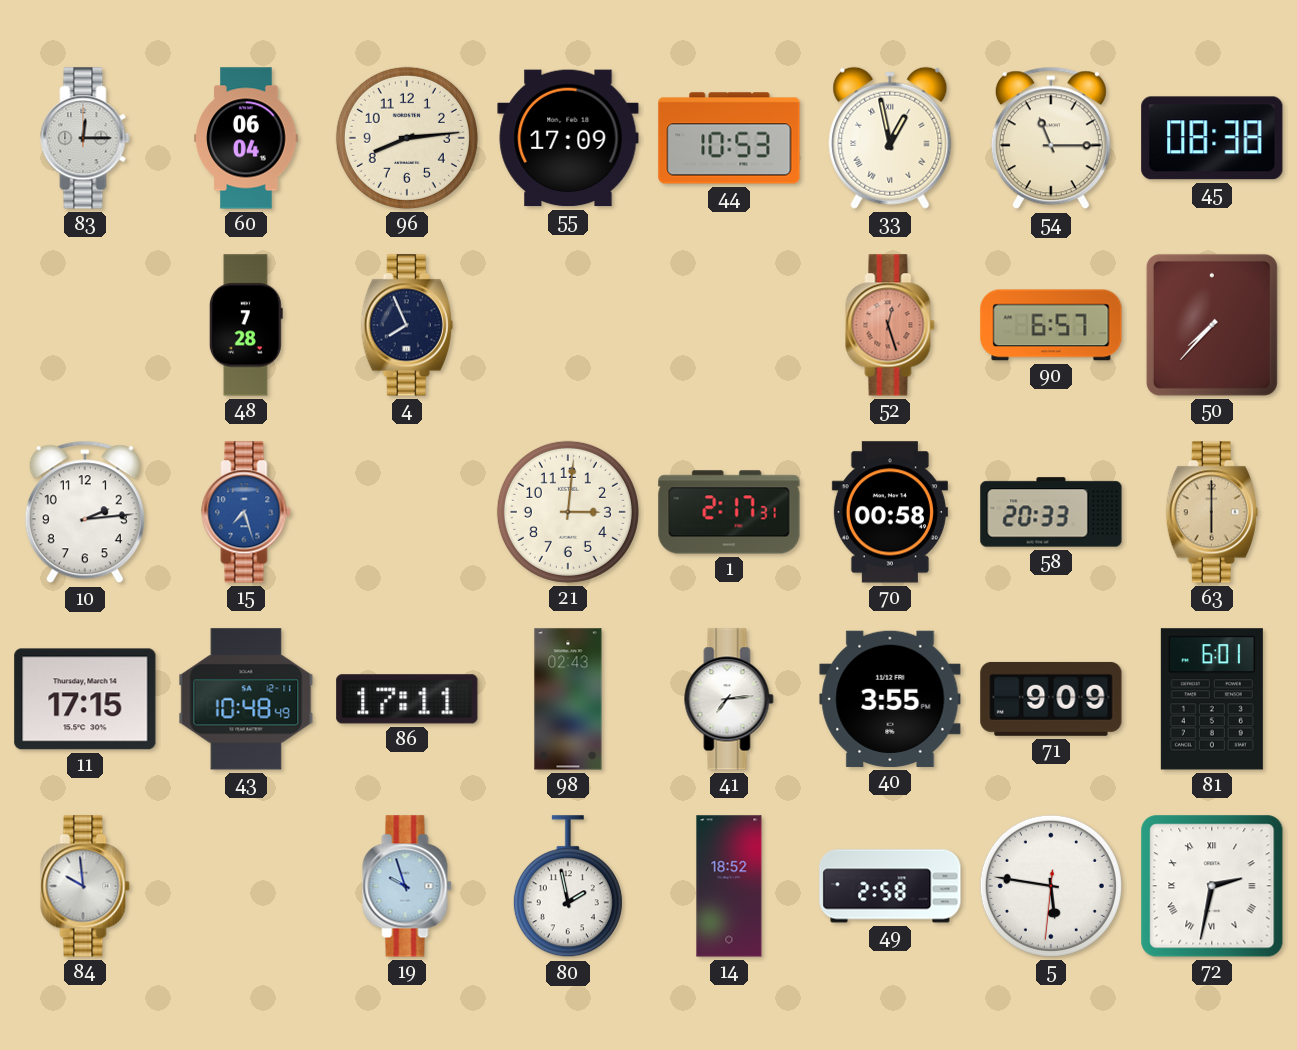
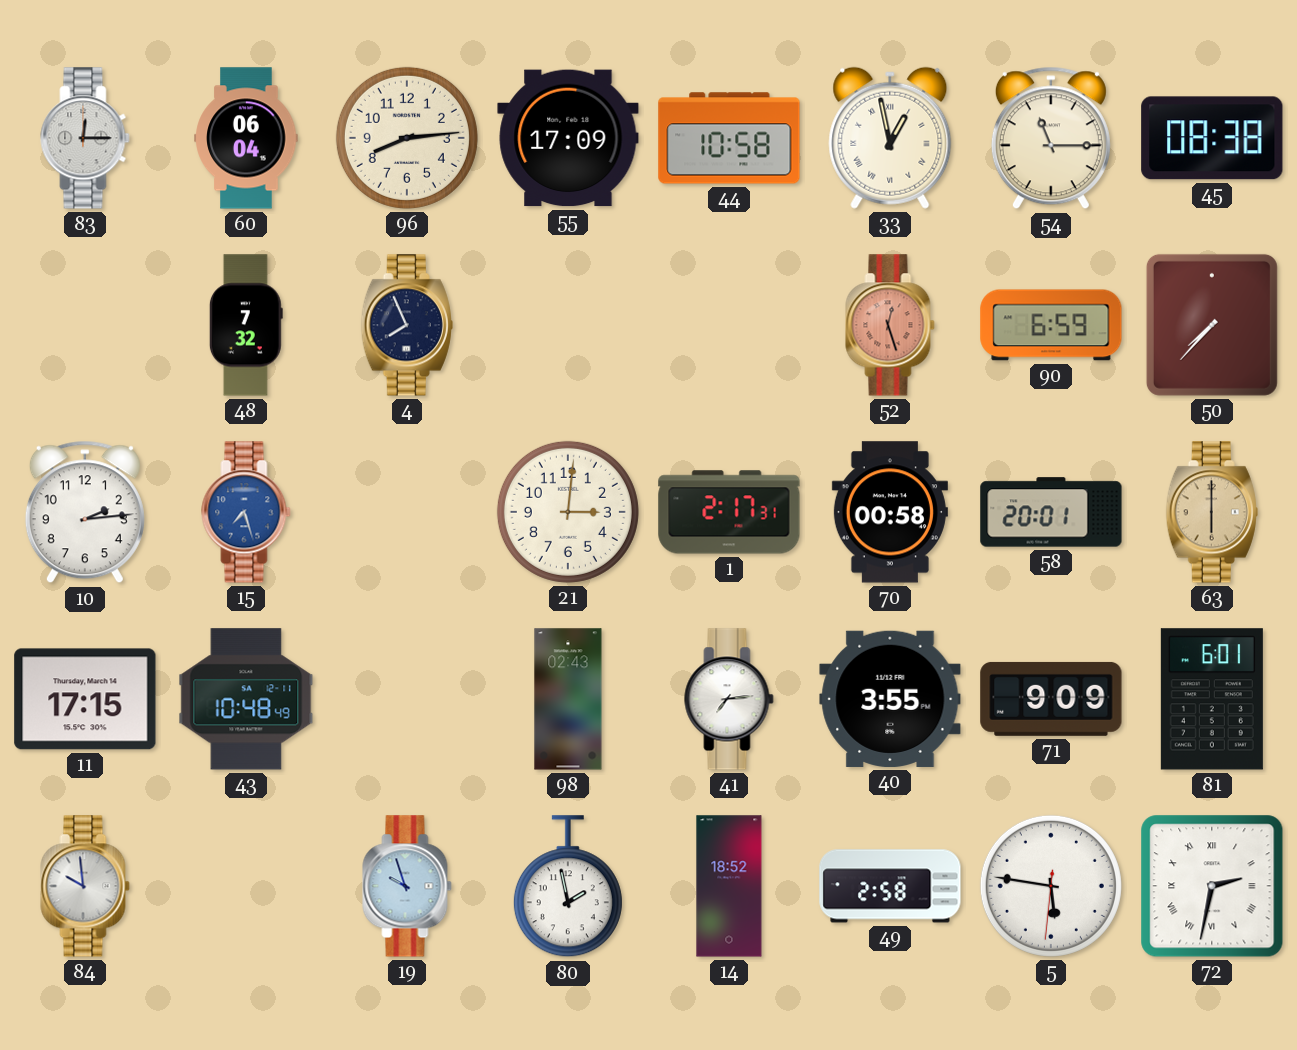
44: 10:53 -> 10:58 (729, 138)
48: 7:28 -> 7:32 (246, 325)
90: 6:57 -> 6:59 (1051, 325)
58: 20:33 -> 20:01 (1051, 512)
86: 17:11 -> none (407, 699)
